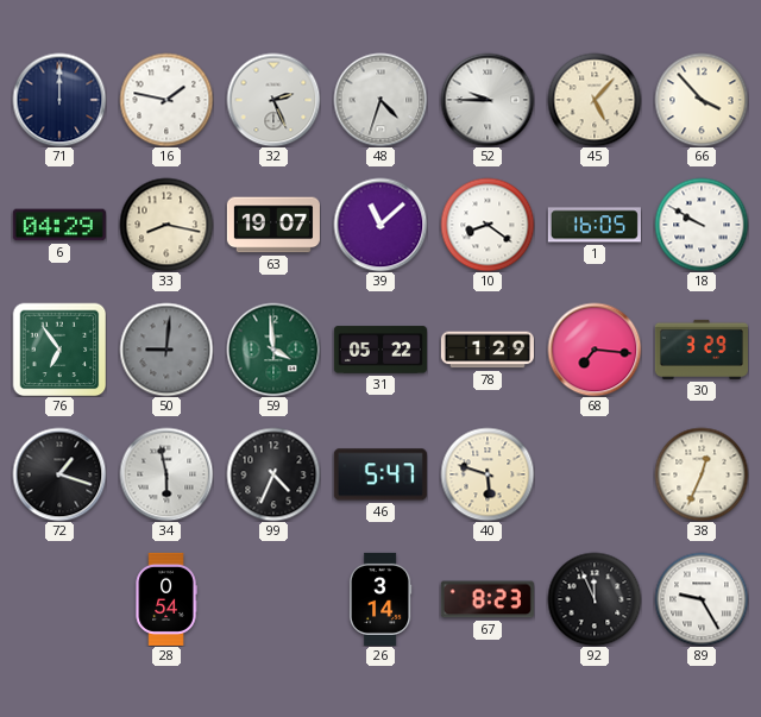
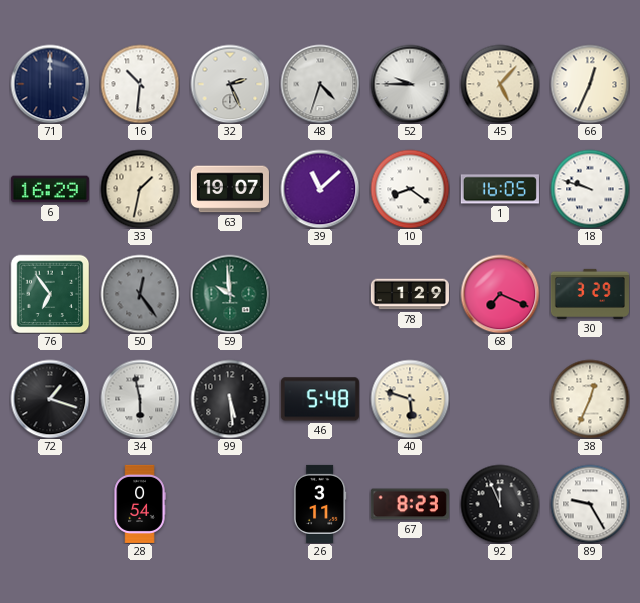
16: 1:47 -> 10:31 (140, 84)
66: 3:53 -> 12:34 (590, 84)
6: 04:29 -> 16:29 (50, 189)
33: 8:17 -> 1:32 (140, 189)
18: 9:50 -> 9:48 (590, 189)
50: 9:01 -> 12:24 (140, 294)
59: 3:59 -> 9:59 (230, 294)
31: 05:22 -> none (380, 350)
68: 7:16 -> 7:19 (500, 294)
99: 4:34 -> 5:29 (230, 399)
46: 5:47 -> 5:48 (320, 399)
26: 3:14 -> 3:11 (320, 504)
